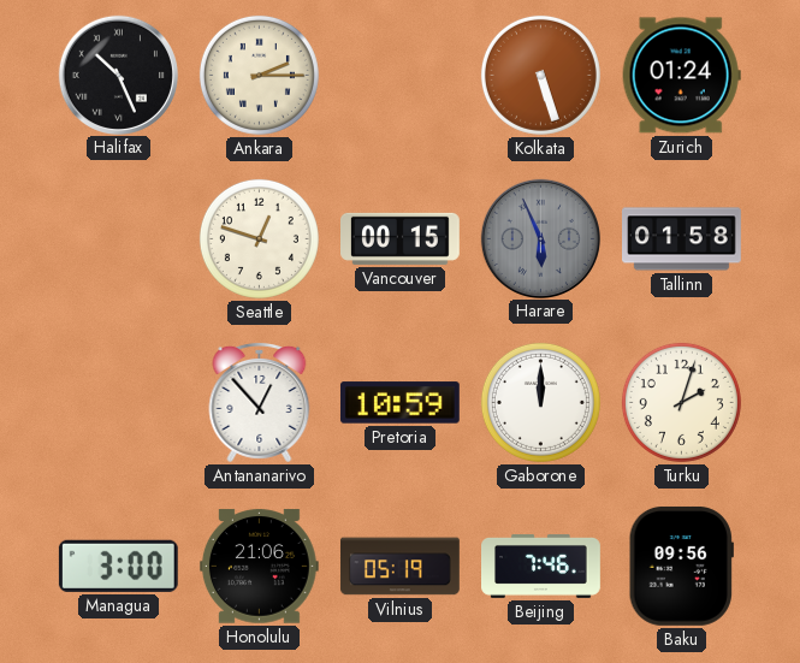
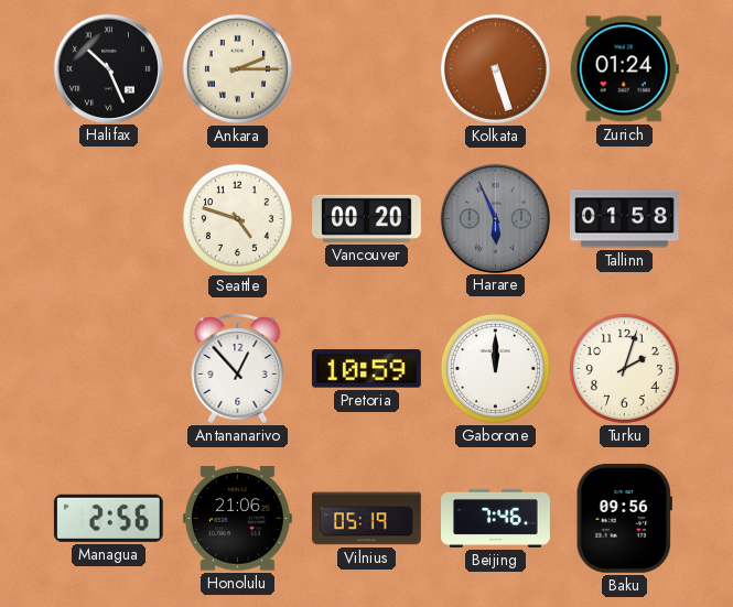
Seattle: 12:48 -> 4:48 (237, 218)
Vancouver: 00:15 -> 00:20 (367, 218)
Managua: 3:00 -> 2:56 (108, 518)
